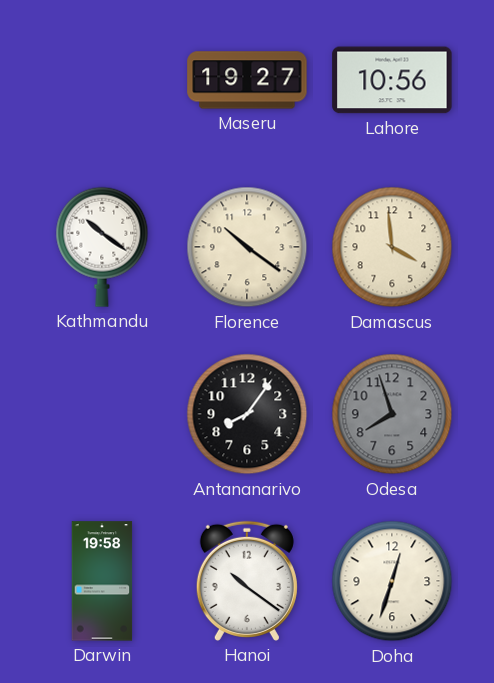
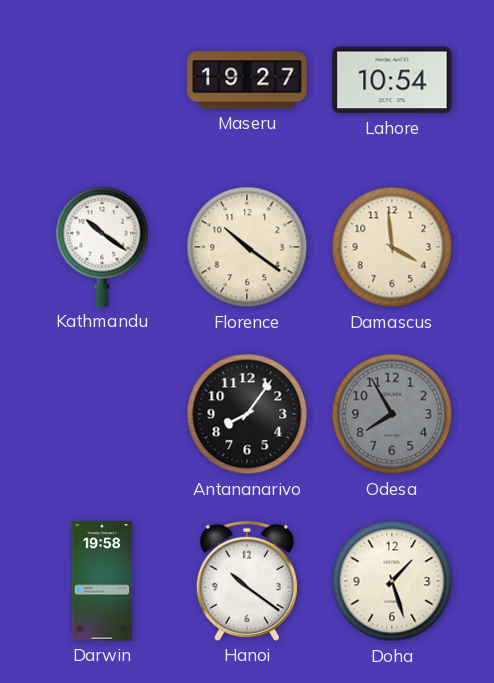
Lahore: 10:56 -> 10:54 (392, 80)
Odesa: 7:57 -> 7:55 (392, 414)
Doha: 12:33 -> 1:27 (392, 581)
